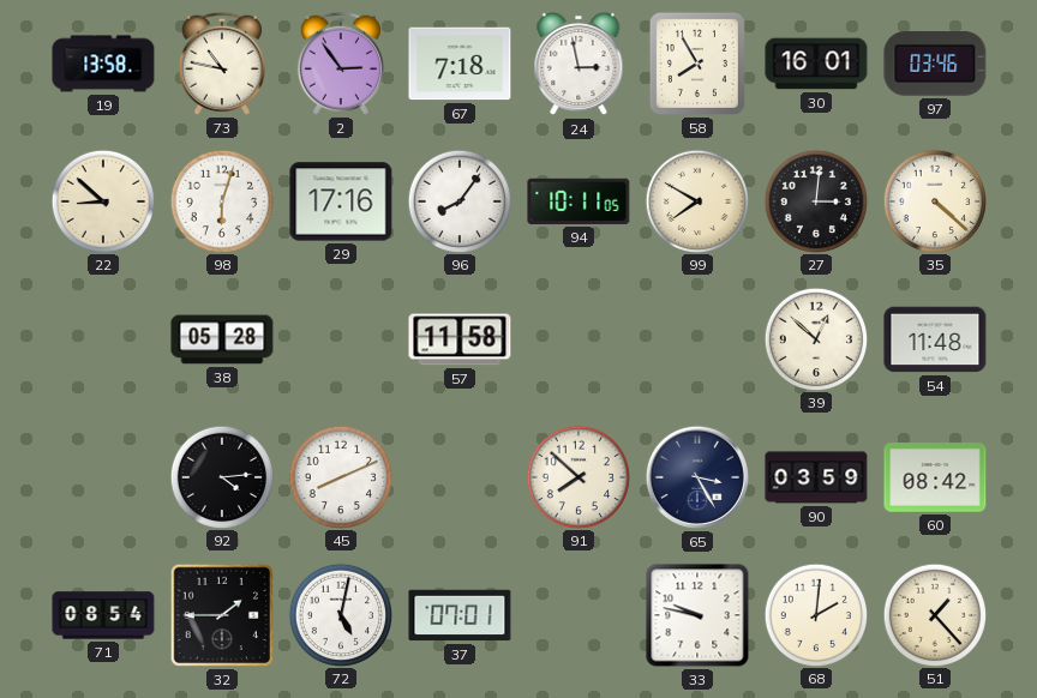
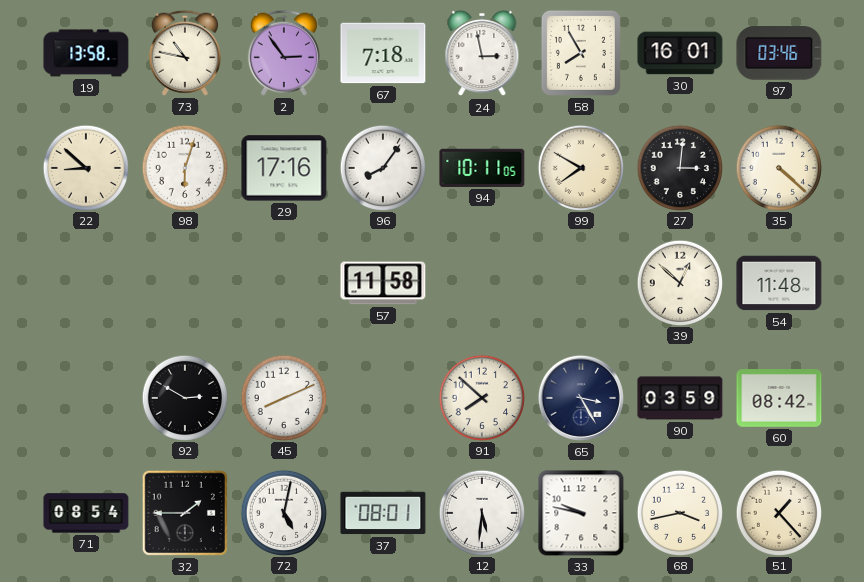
38: 05:28 -> none (222, 339)
92: 4:14 -> 2:50 (184, 397)
37: 07:01 -> 08:01 (383, 513)
12: none -> 5:31 (481, 512)
68: 2:01 -> 3:43 (679, 512)
